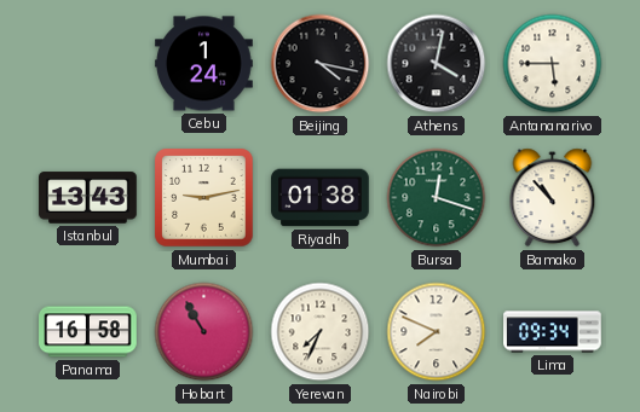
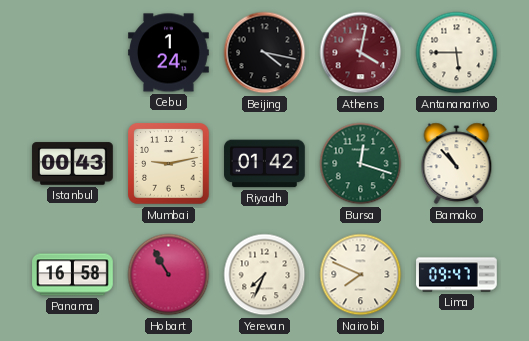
Athens dial: black -> burgundy (361, 53)
Istanbul: 13:43 -> 00:43 (73, 164)
Riyadh: 01:38 -> 01:42 (265, 164)
Lima: 09:34 -> 09:47 (457, 275)
